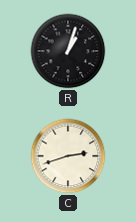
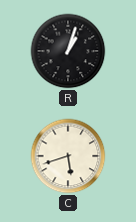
C: 2:42 -> 5:42 (68, 156)
